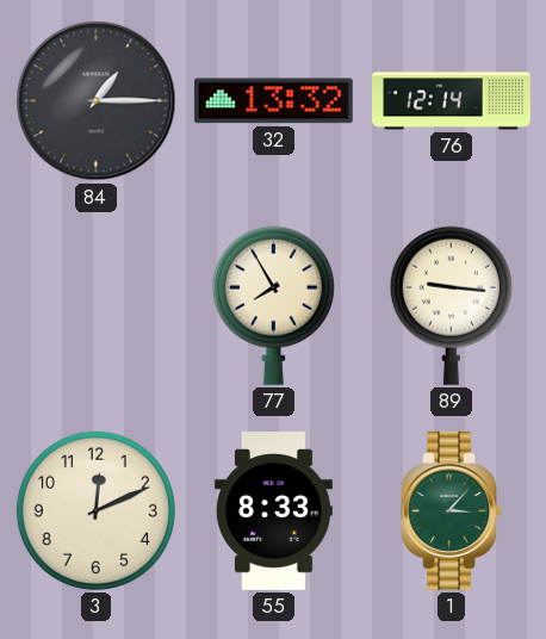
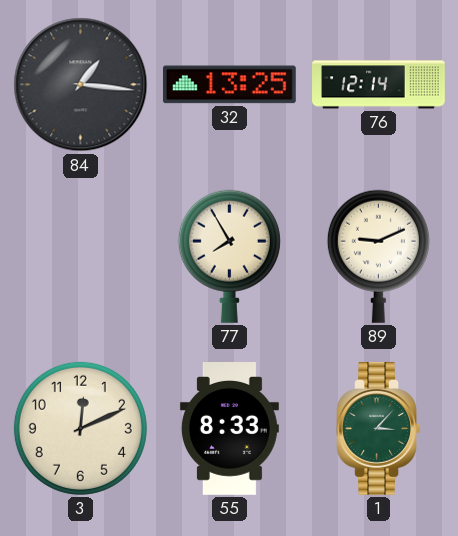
84: 1:15 -> 1:16 (81, 85)
32: 13:32 -> 13:25 (229, 85)
89: 9:16 -> 9:11 (378, 256)
